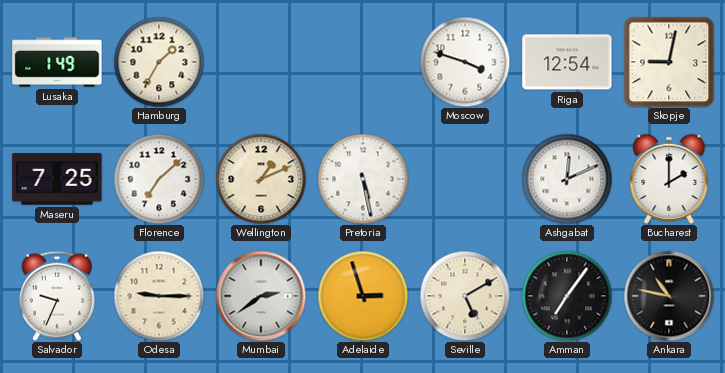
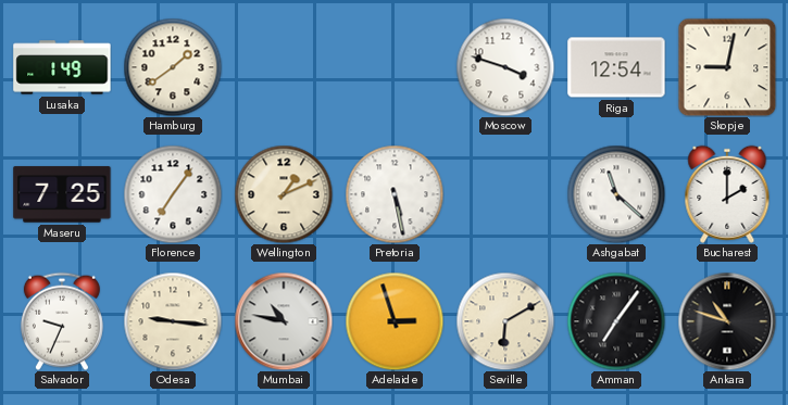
Hamburg: 1:35 -> 1:39 (173, 67)
Florence: 7:08 -> 7:06 (173, 194)
Ashgabat: 12:11 -> 11:22 (616, 194)
Odesa: 9:15 -> 9:16 (173, 321)
Mumbai: 2:39 -> 10:47 (284, 321)
Seville: 5:10 -> 6:10 (505, 321)
Ankara: 10:47 -> 10:48 (727, 321)
